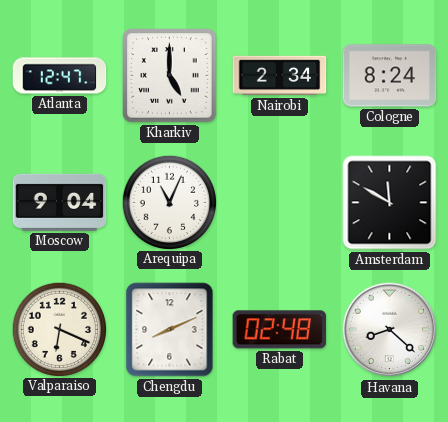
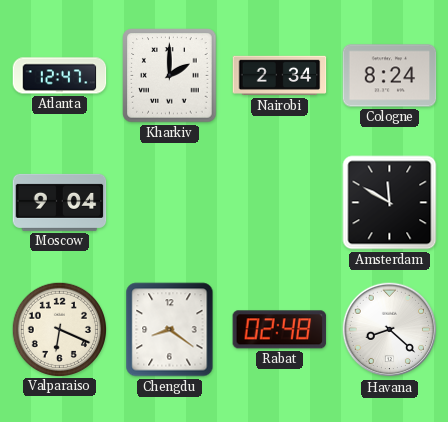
Kharkiv: 5:00 -> 2:00 (170, 76)
Arequipa: 11:04 -> none (169, 202)
Chengdu: 8:11 -> 8:21 (170, 330)
